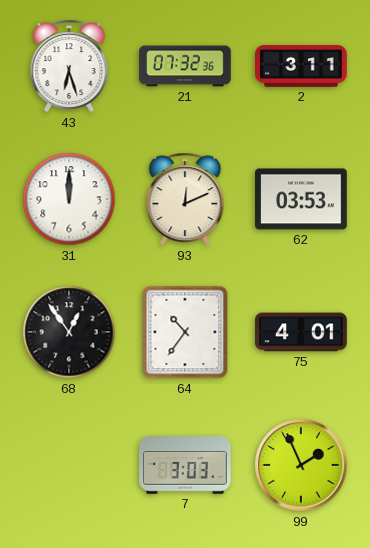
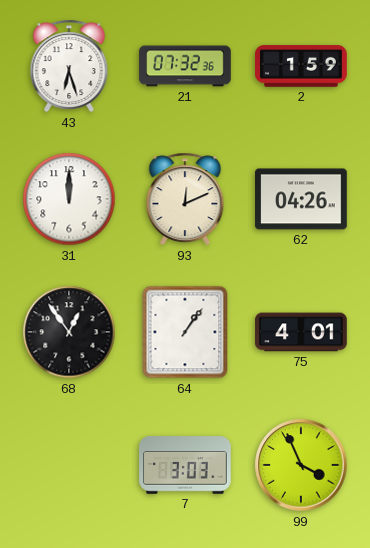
2: 3:11 -> 1:59 (301, 66)
62: 03:53 -> 04:26 (301, 199)
64: 10:36 -> 1:06 (185, 332)
99: 1:56 -> 3:56 (301, 465)
